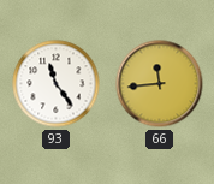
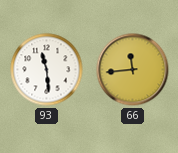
93: 11:24 -> 11:29 (47, 70)
